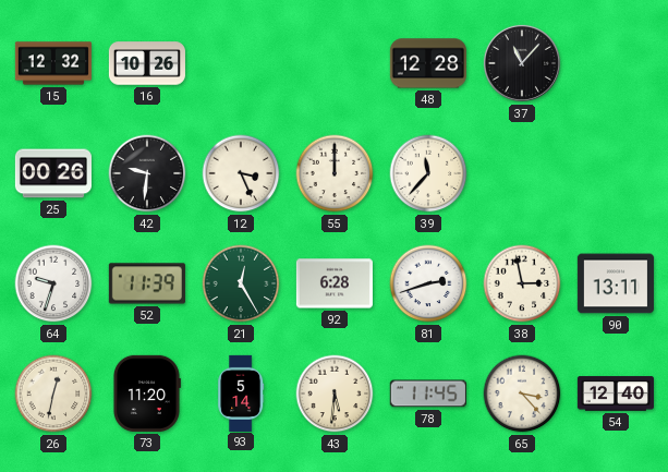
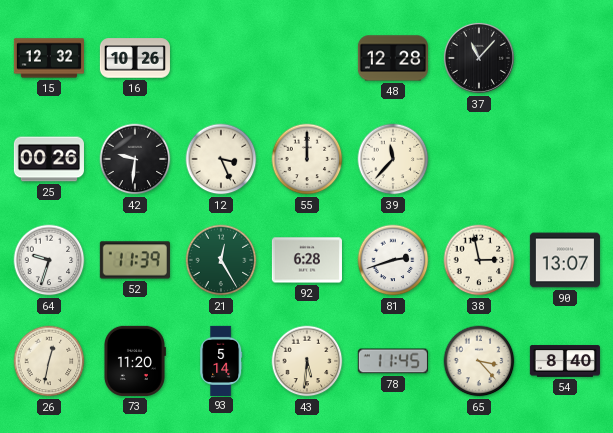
90: 13:11 -> 13:07 (565, 260)
54: 12:40 -> 8:40 (565, 361)
